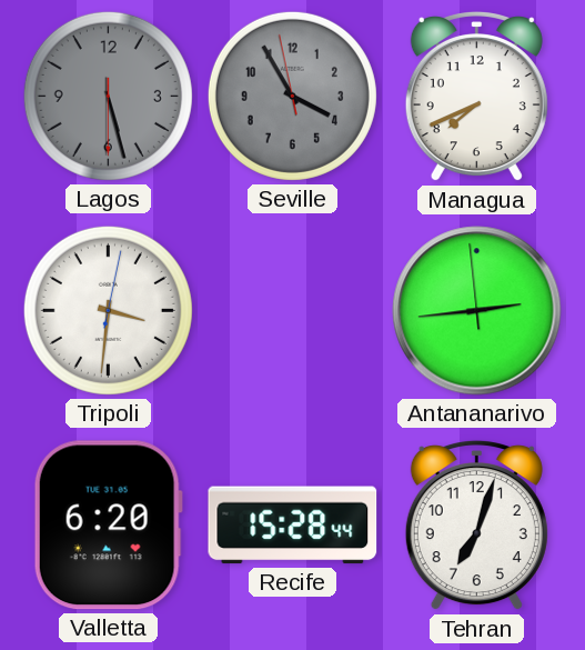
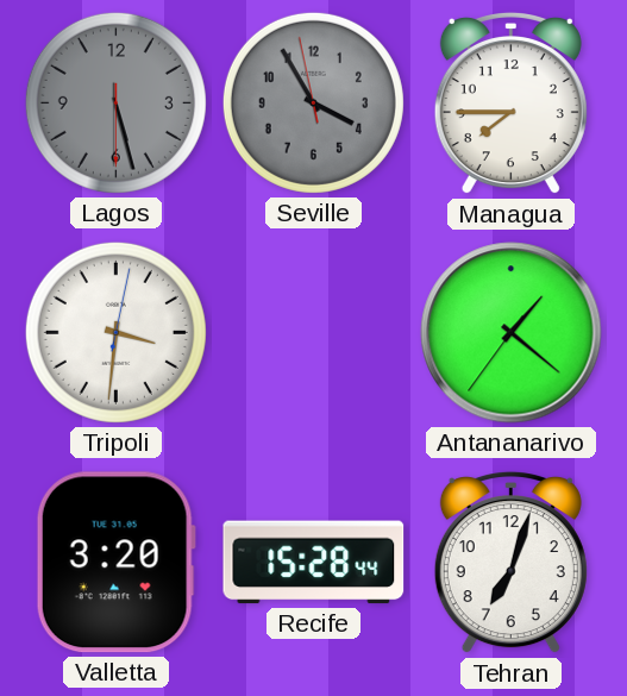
Managua: 7:41 -> 7:45 (510, 105)
Antananarivo: 2:43 -> 1:21 (512, 333)
Valletta: 6:20 -> 3:20 (115, 563)
